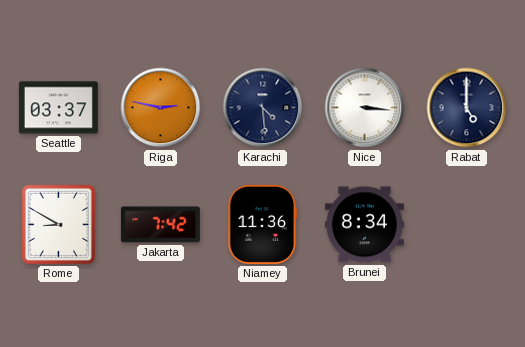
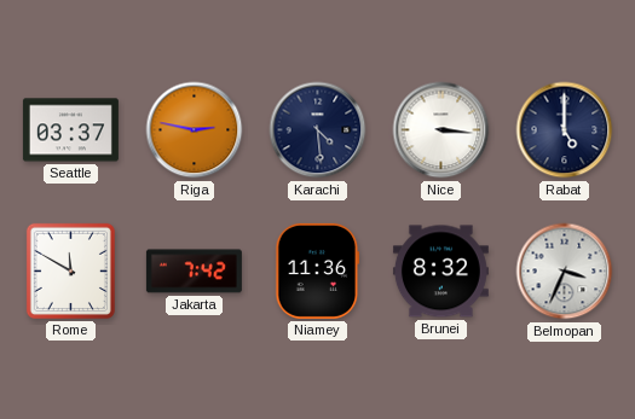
Rome: 8:50 -> 11:50 (70, 270)
Brunei: 8:34 -> 8:32 (440, 272)
Belmopan: none -> 3:34 (565, 272)
